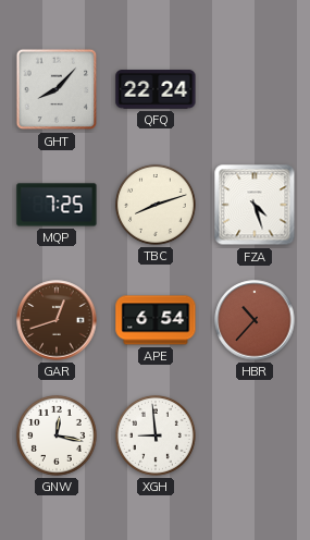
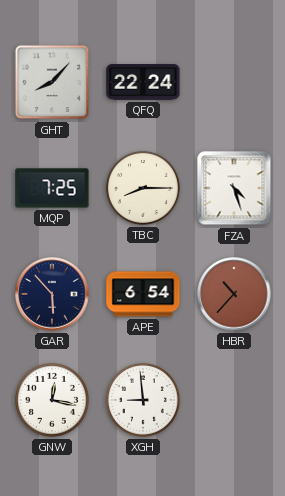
TBC: 8:12 -> 8:15 (143, 188)
GAR: 12:42 -> 5:53 (52, 294)
GAR dial: brown -> navy (52, 294)
